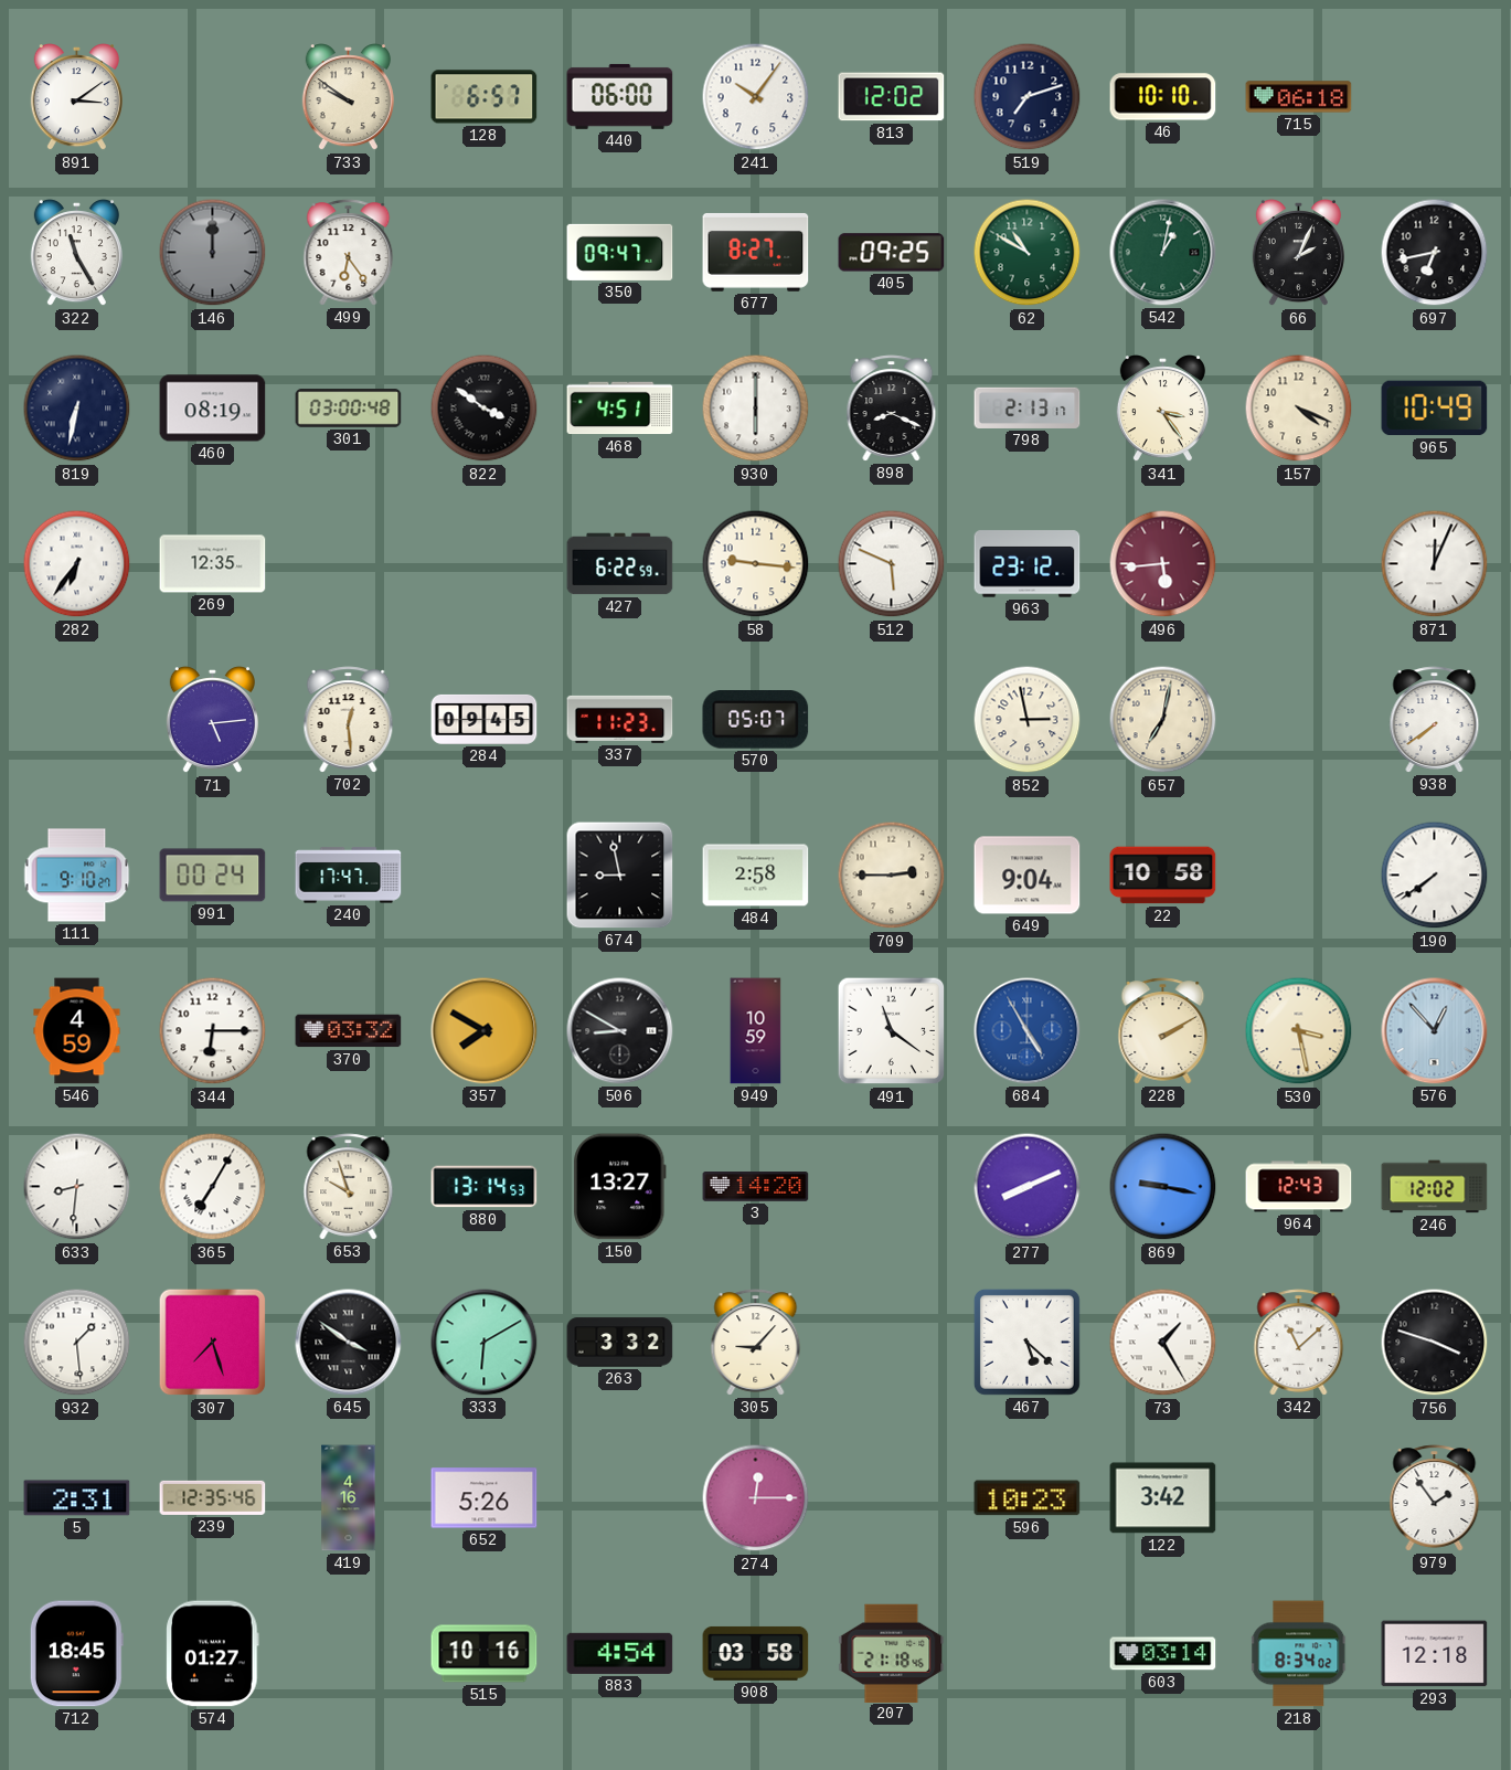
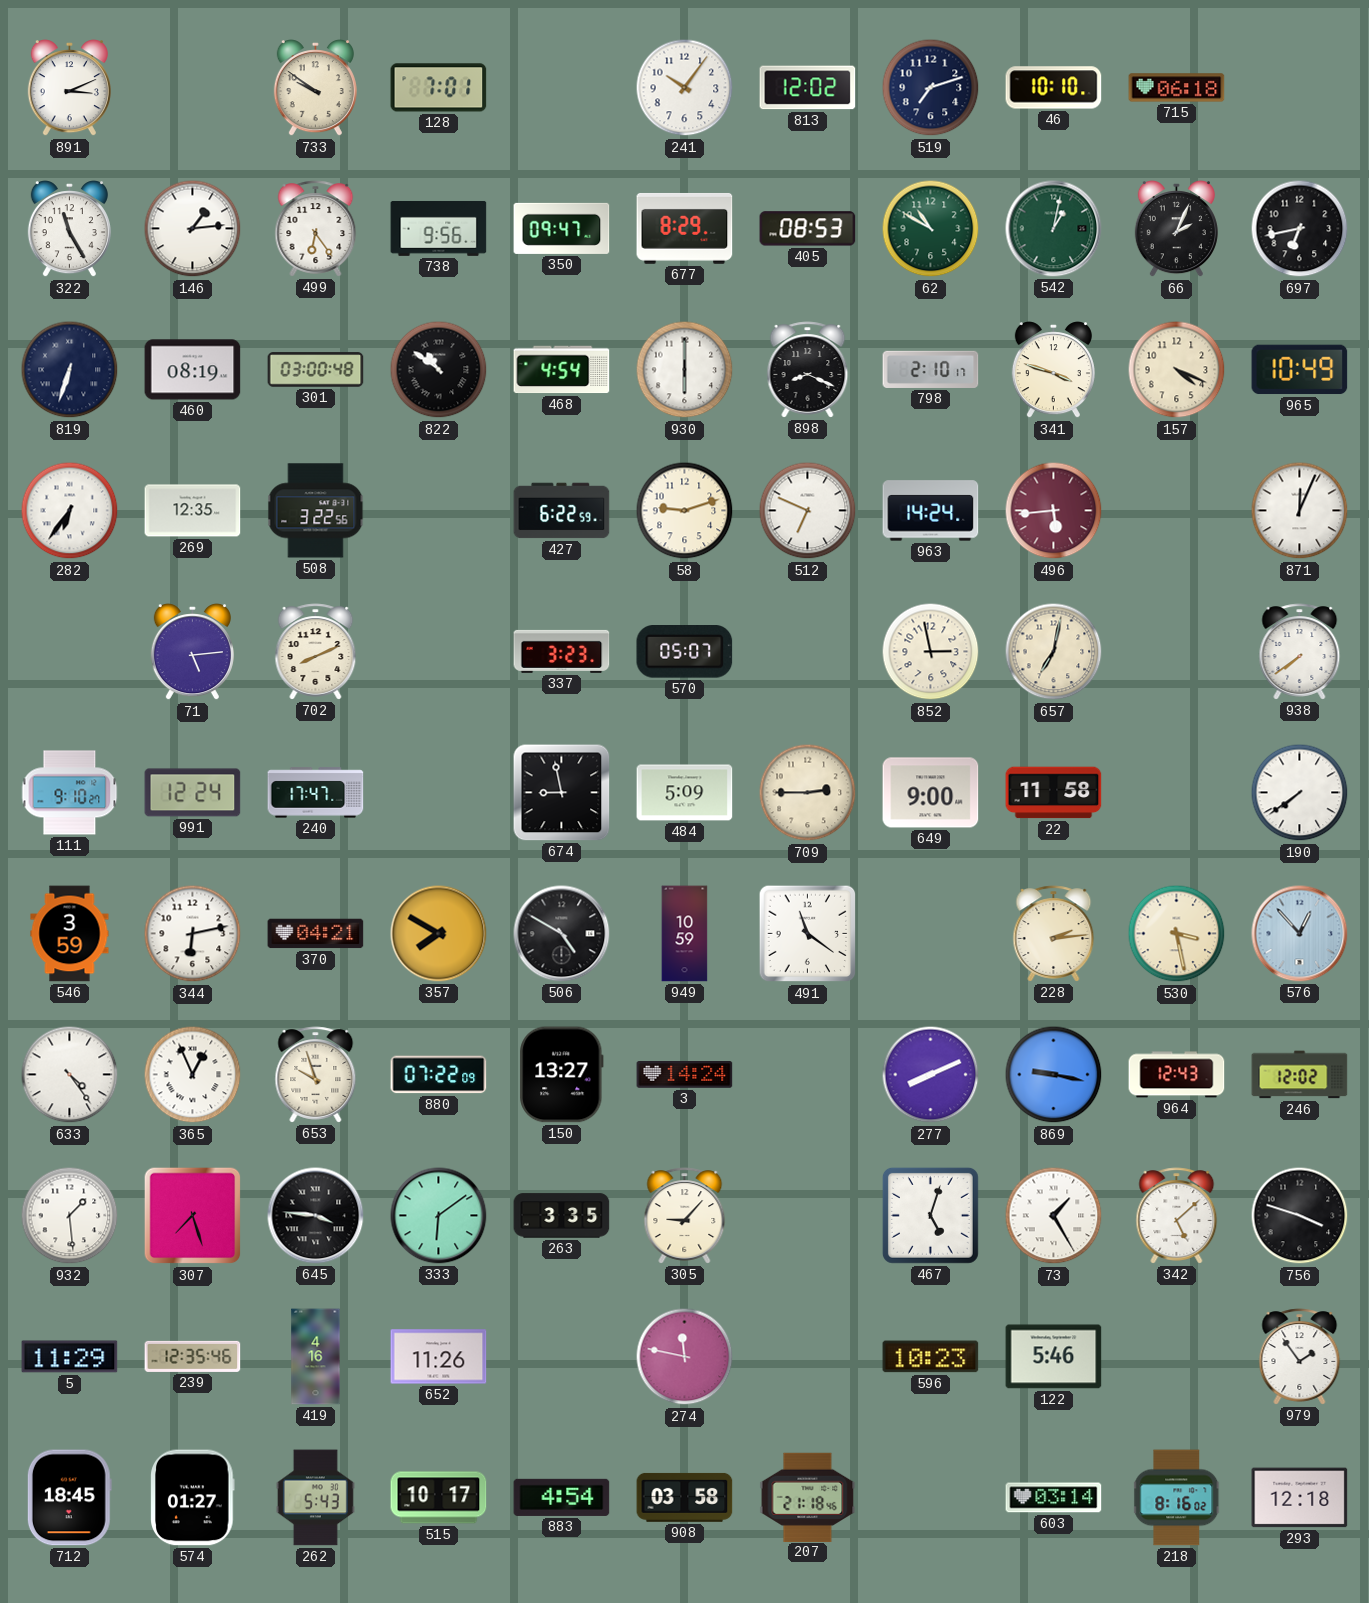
891: 3:09 -> 3:11 (69, 88)
128: 6:57 -> 7:01 (439, 88)
440: 06:00 -> none (620, 96)
146: 12:00 -> 1:14 (193, 229)
146 dial: grey -> white (193, 229)
738: none -> 9:56 (439, 228)
677: 8:27 -> 8:29 (685, 228)
405: 09:25 -> 08:53 (808, 229)
819: 6:32 -> 6:33 (70, 370)
822: 3:51 -> 10:51 (439, 370)
468: 4:51 -> 4:54 (562, 370)
798: 2:13 -> 2:10 (931, 369)
341: 3:24 -> 3:48 (1053, 370)
508: none -> 3:22 (316, 511)
58: 9:16 -> 9:12 (685, 511)
512: 5:49 -> 6:49 (808, 511)
963: 23:12 -> 14:24 (931, 511)
702: 12:29 -> 8:11 (316, 652)
284: 09:45 -> none (485, 719)
337: 11:23 -> 3:23 (562, 651)
991: 00:24 -> 12:24 (193, 793)
484: 2:58 -> 5:09 (685, 793)
649: 9:04 -> 9:00 (931, 793)
22: 10:58 -> 11:58 (1054, 793)
546: 4:59 -> 3:59 (70, 934)
344: 6:15 -> 6:13 (193, 934)
370: 03:32 -> 04:21 (316, 934)
506: 8:50 -> 4:50 (562, 934)
684: 4:55 -> none (1028, 1031)
228: 2:10 -> 2:14 (1054, 934)
633: 8:31 -> 4:24 (70, 1075)
365: 7:05 -> 12:56 (193, 1075)
880: 13:14 -> 07:22 (439, 1075)
3: 14:20 -> 14:24 (685, 1075)
645: 3:51 -> 3:46 (316, 1216)
333: 6:10 -> 6:09 (439, 1216)
263: 3:32 -> 3:35 (562, 1216)
467: 5:22 -> 5:03 (930, 1215)
342: 11:08 -> 5:08 (1177, 1216)
5: 2:31 -> 11:29 (70, 1357)
652: 5:26 -> 11:26 (439, 1357)
274: 12:15 -> 11:47 (685, 1357)
122: 3:42 -> 5:46 (1054, 1357)
262: none -> 5:43 (315, 1498)
515: 10:16 -> 10:17 (439, 1498)
218: 8:34 -> 8:16 (1177, 1498)
